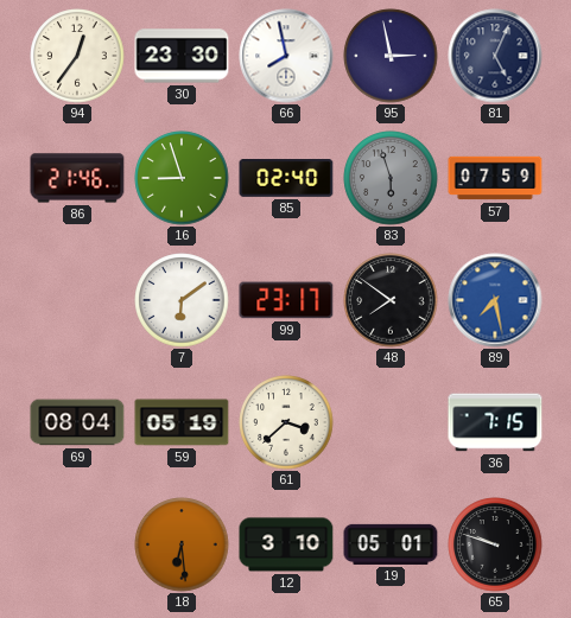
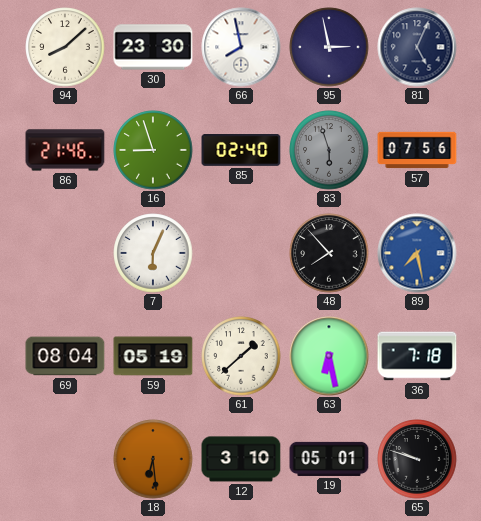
94: 12:36 -> 8:08 (65, 47)
57: 07:59 -> 07:56 (417, 150)
7: 6:09 -> 6:04 (153, 253)
99: 23:17 -> none (286, 300)
48: 7:51 -> 7:53 (329, 253)
61: 3:38 -> 1:38 (241, 356)
63: none -> 6:28 (329, 356)
36: 7:15 -> 7:18 (417, 356)
